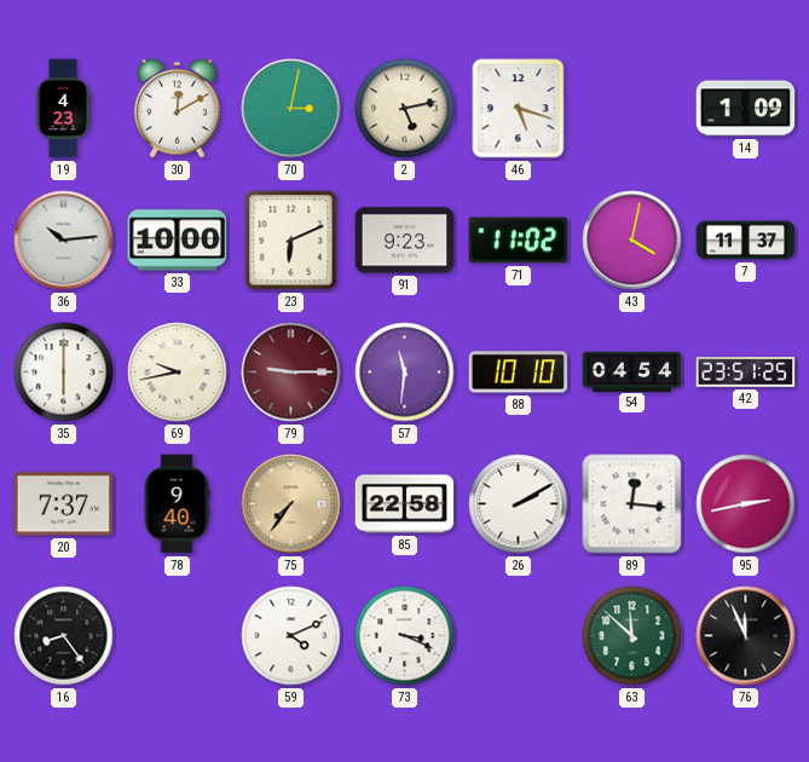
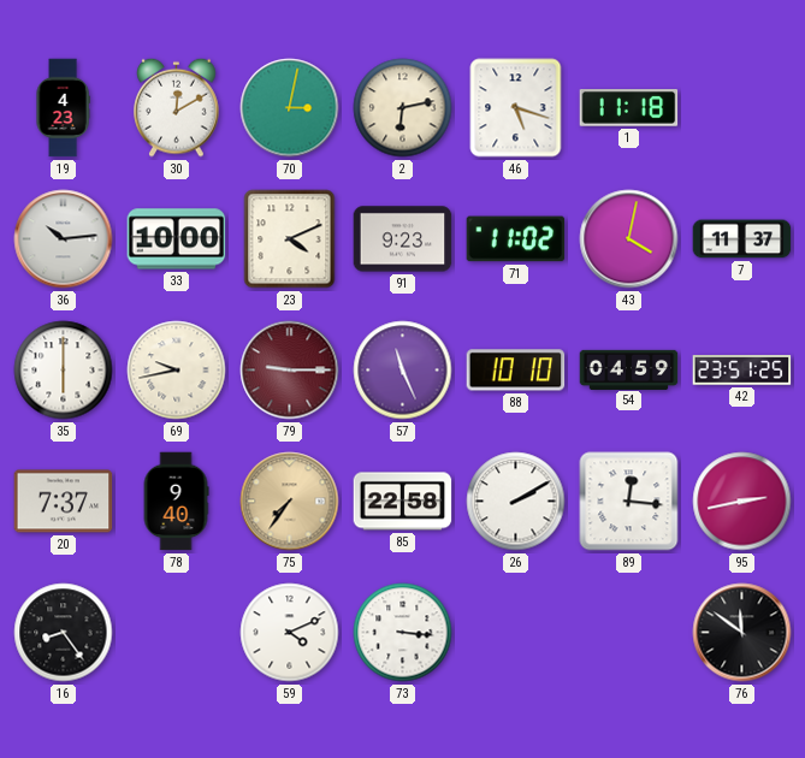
2: 5:13 -> 6:13 (403, 108)
1: none -> 11:18 (629, 108)
14: 1:09 -> none (746, 109)
23: 6:11 -> 4:11 (290, 239)
57: 11:31 -> 11:26 (403, 371)
54: 04:54 -> 04:59 (629, 369)
73: 3:19 -> 3:16 (403, 633)
63: 11:52 -> none (632, 636)
76: 11:56 -> 11:51 (742, 633)
